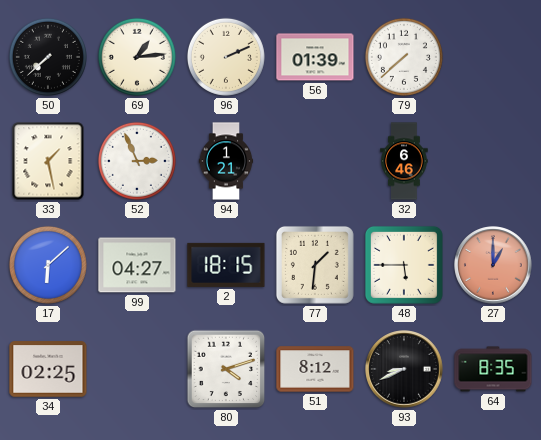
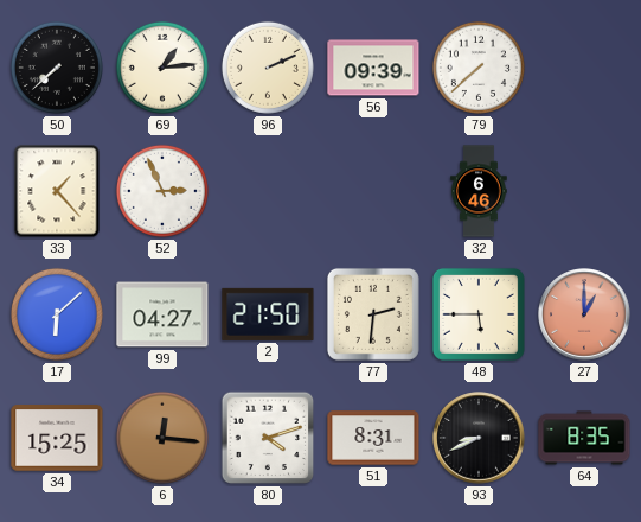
56: 01:39 -> 09:39 (373, 68)
33: 1:28 -> 1:23 (57, 191)
94: 1:21 -> none (226, 161)
2: 18:15 -> 21:50 (268, 314)
77: 1:31 -> 2:31 (373, 314)
34: 02:25 -> 15:25 (57, 438)
6: none -> 12:16 (162, 438)
51: 8:12 -> 8:31 (373, 438)
